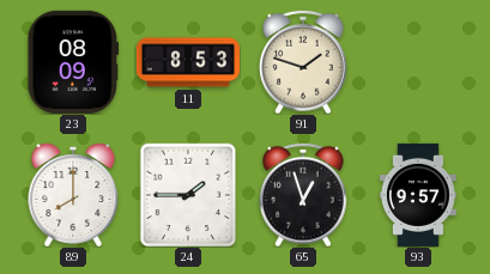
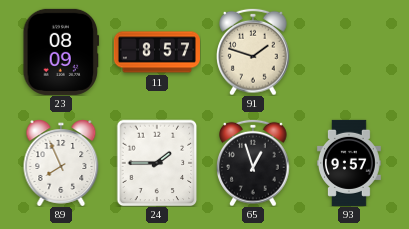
11: 8:53 -> 8:57 (157, 52)
89: 8:00 -> 7:56 (61, 163)
